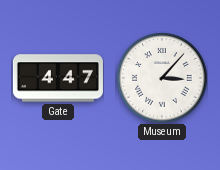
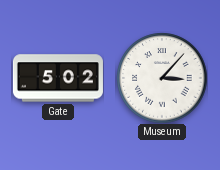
Gate: 4:47 -> 5:02 (58, 78)
